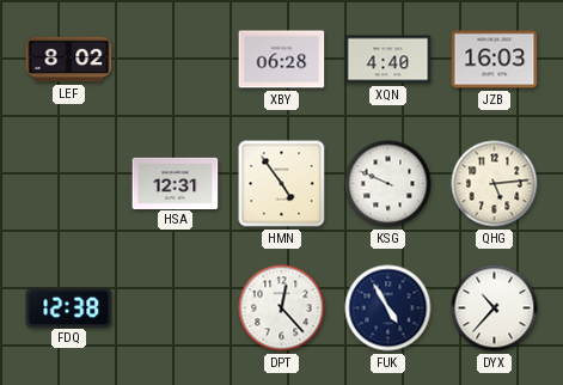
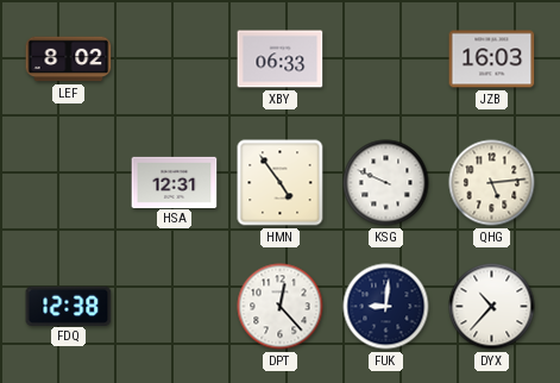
XBY: 06:28 -> 06:33 (281, 59)
XQN: 4:40 -> none (388, 60)
FUK: 4:55 -> 9:01 (386, 307)
